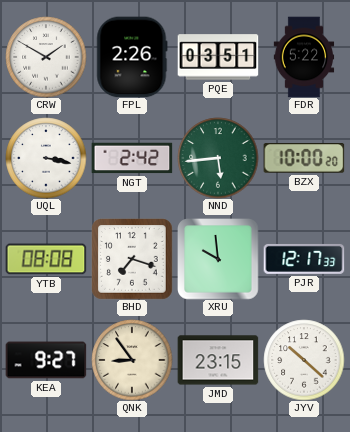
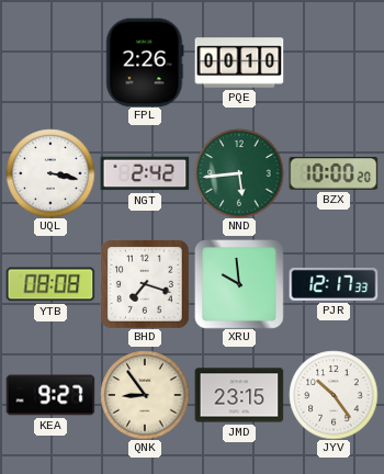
CRW: 1:50 -> none (46, 57)
PQE: 03:51 -> 00:10 (239, 63)
FDR: 5:22 -> none (304, 57)
JYV: 10:22 -> 10:24 (334, 395)
